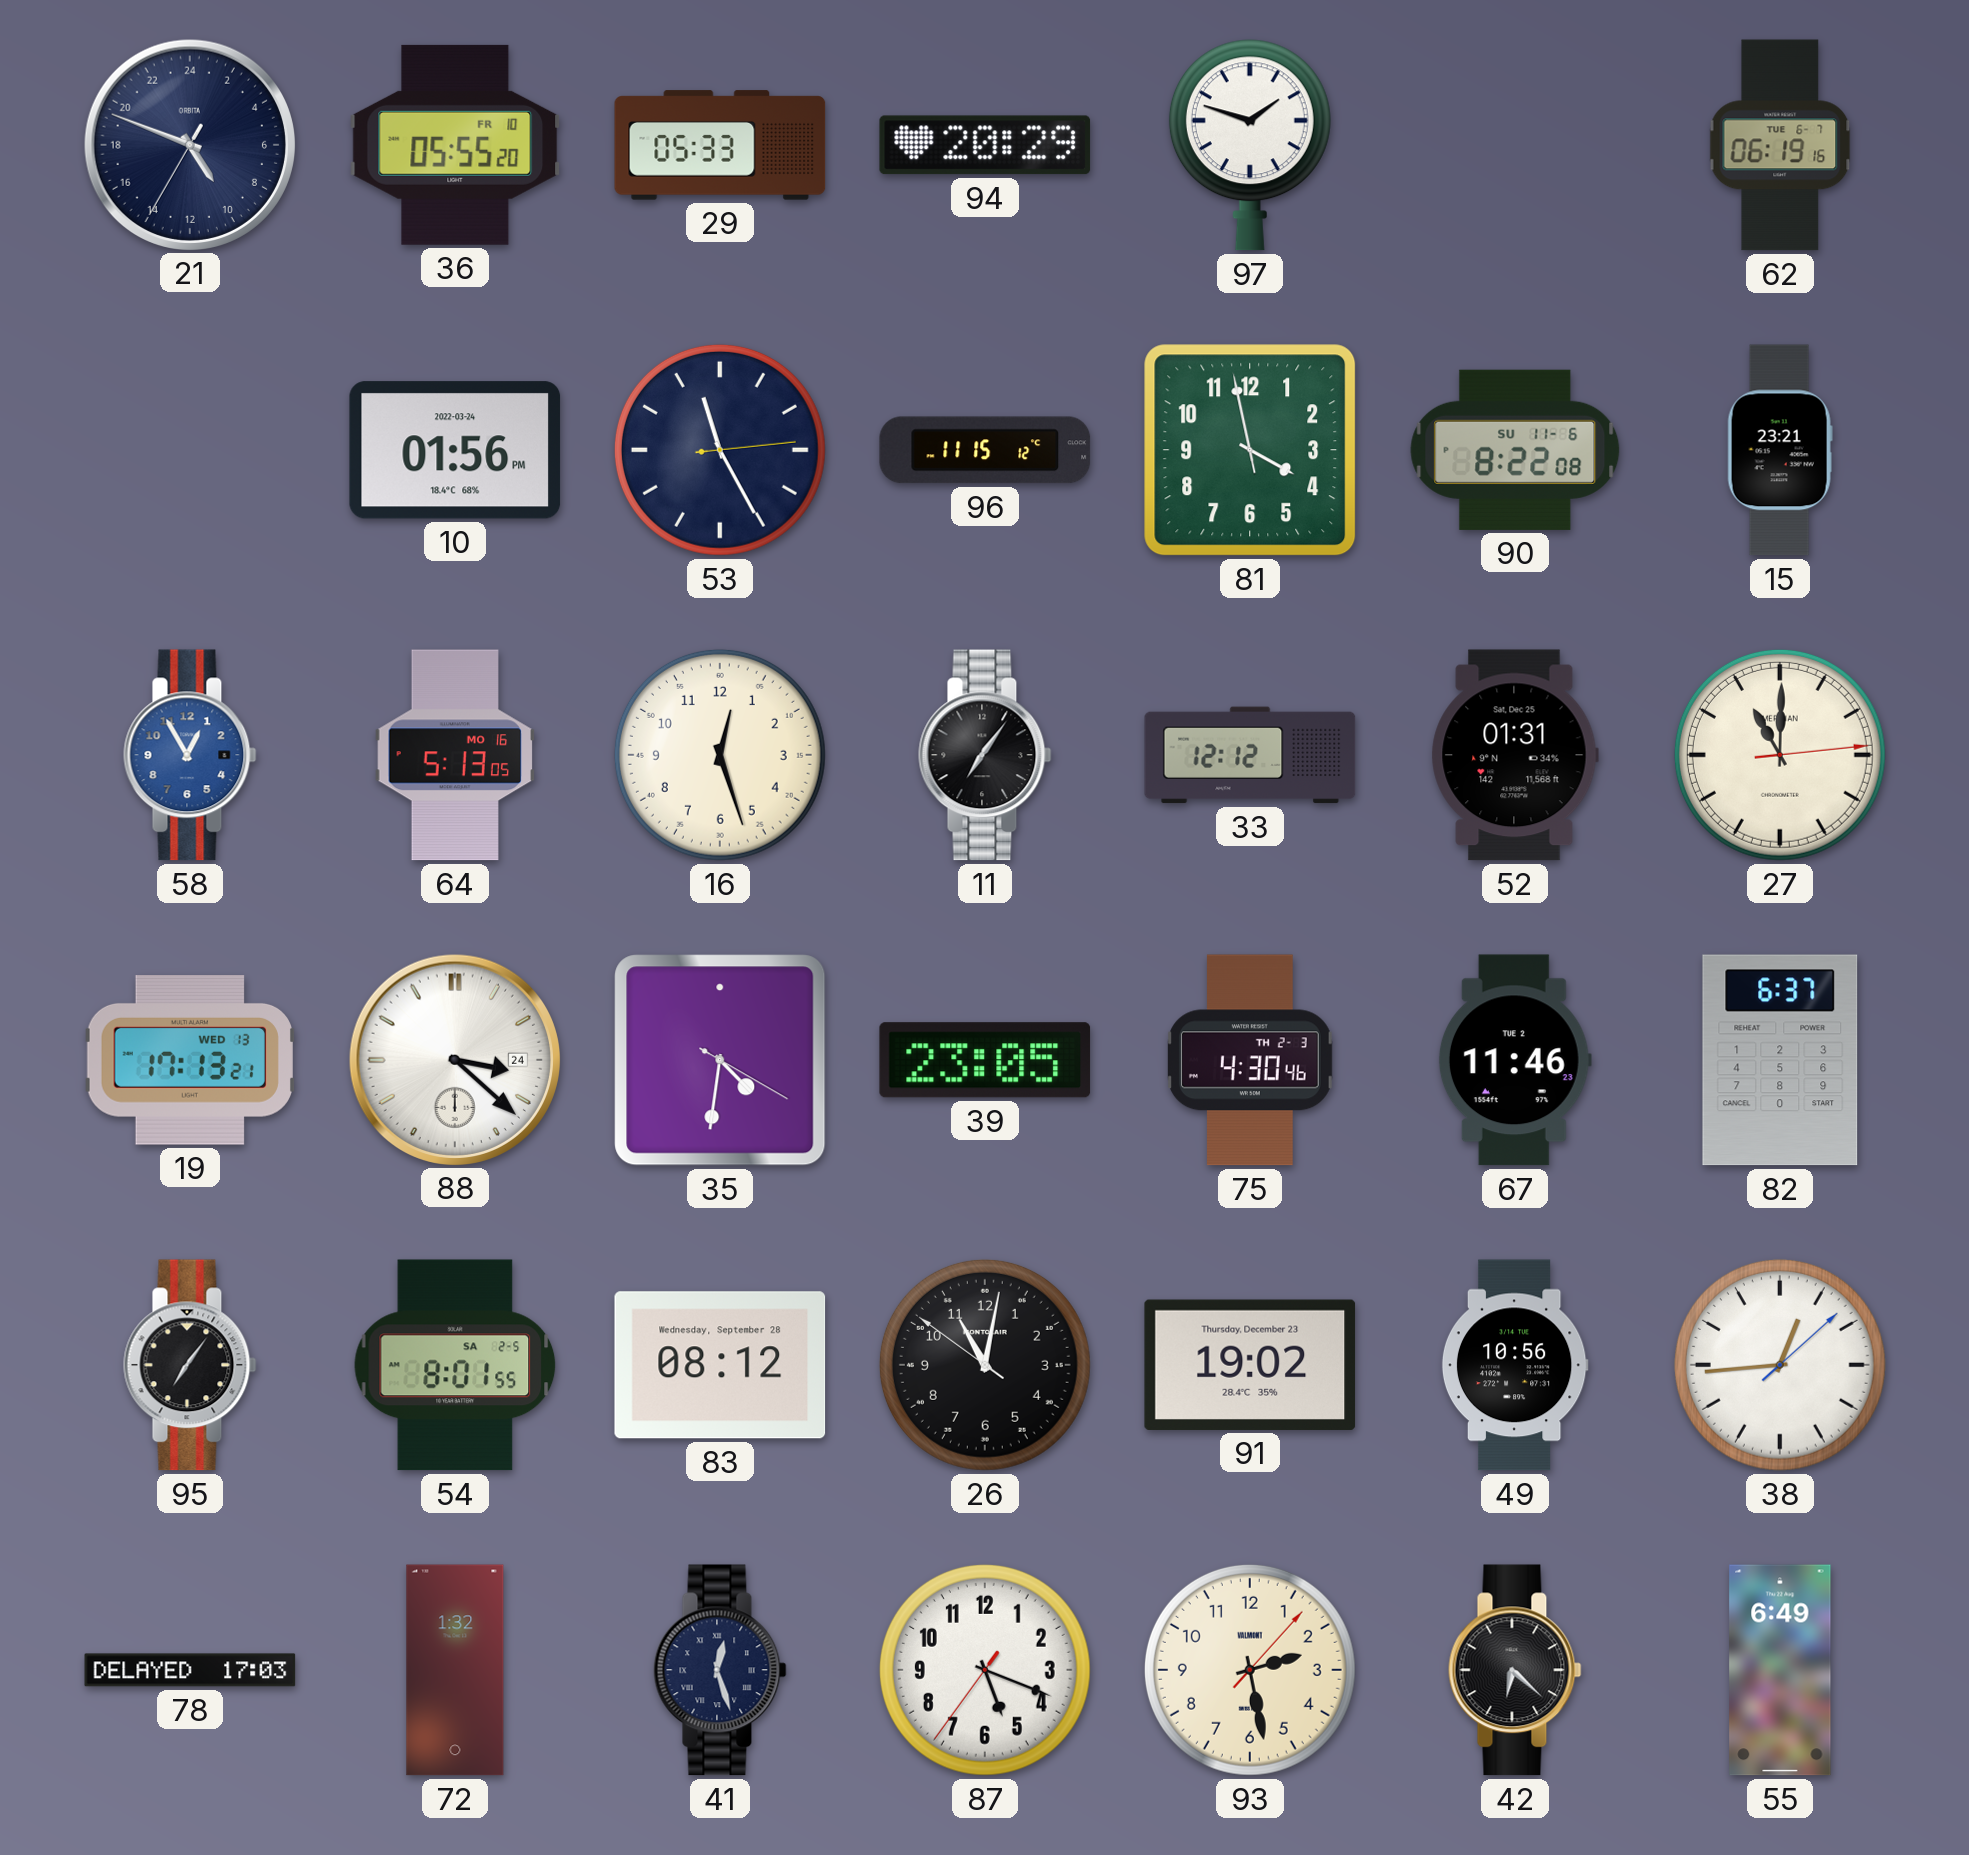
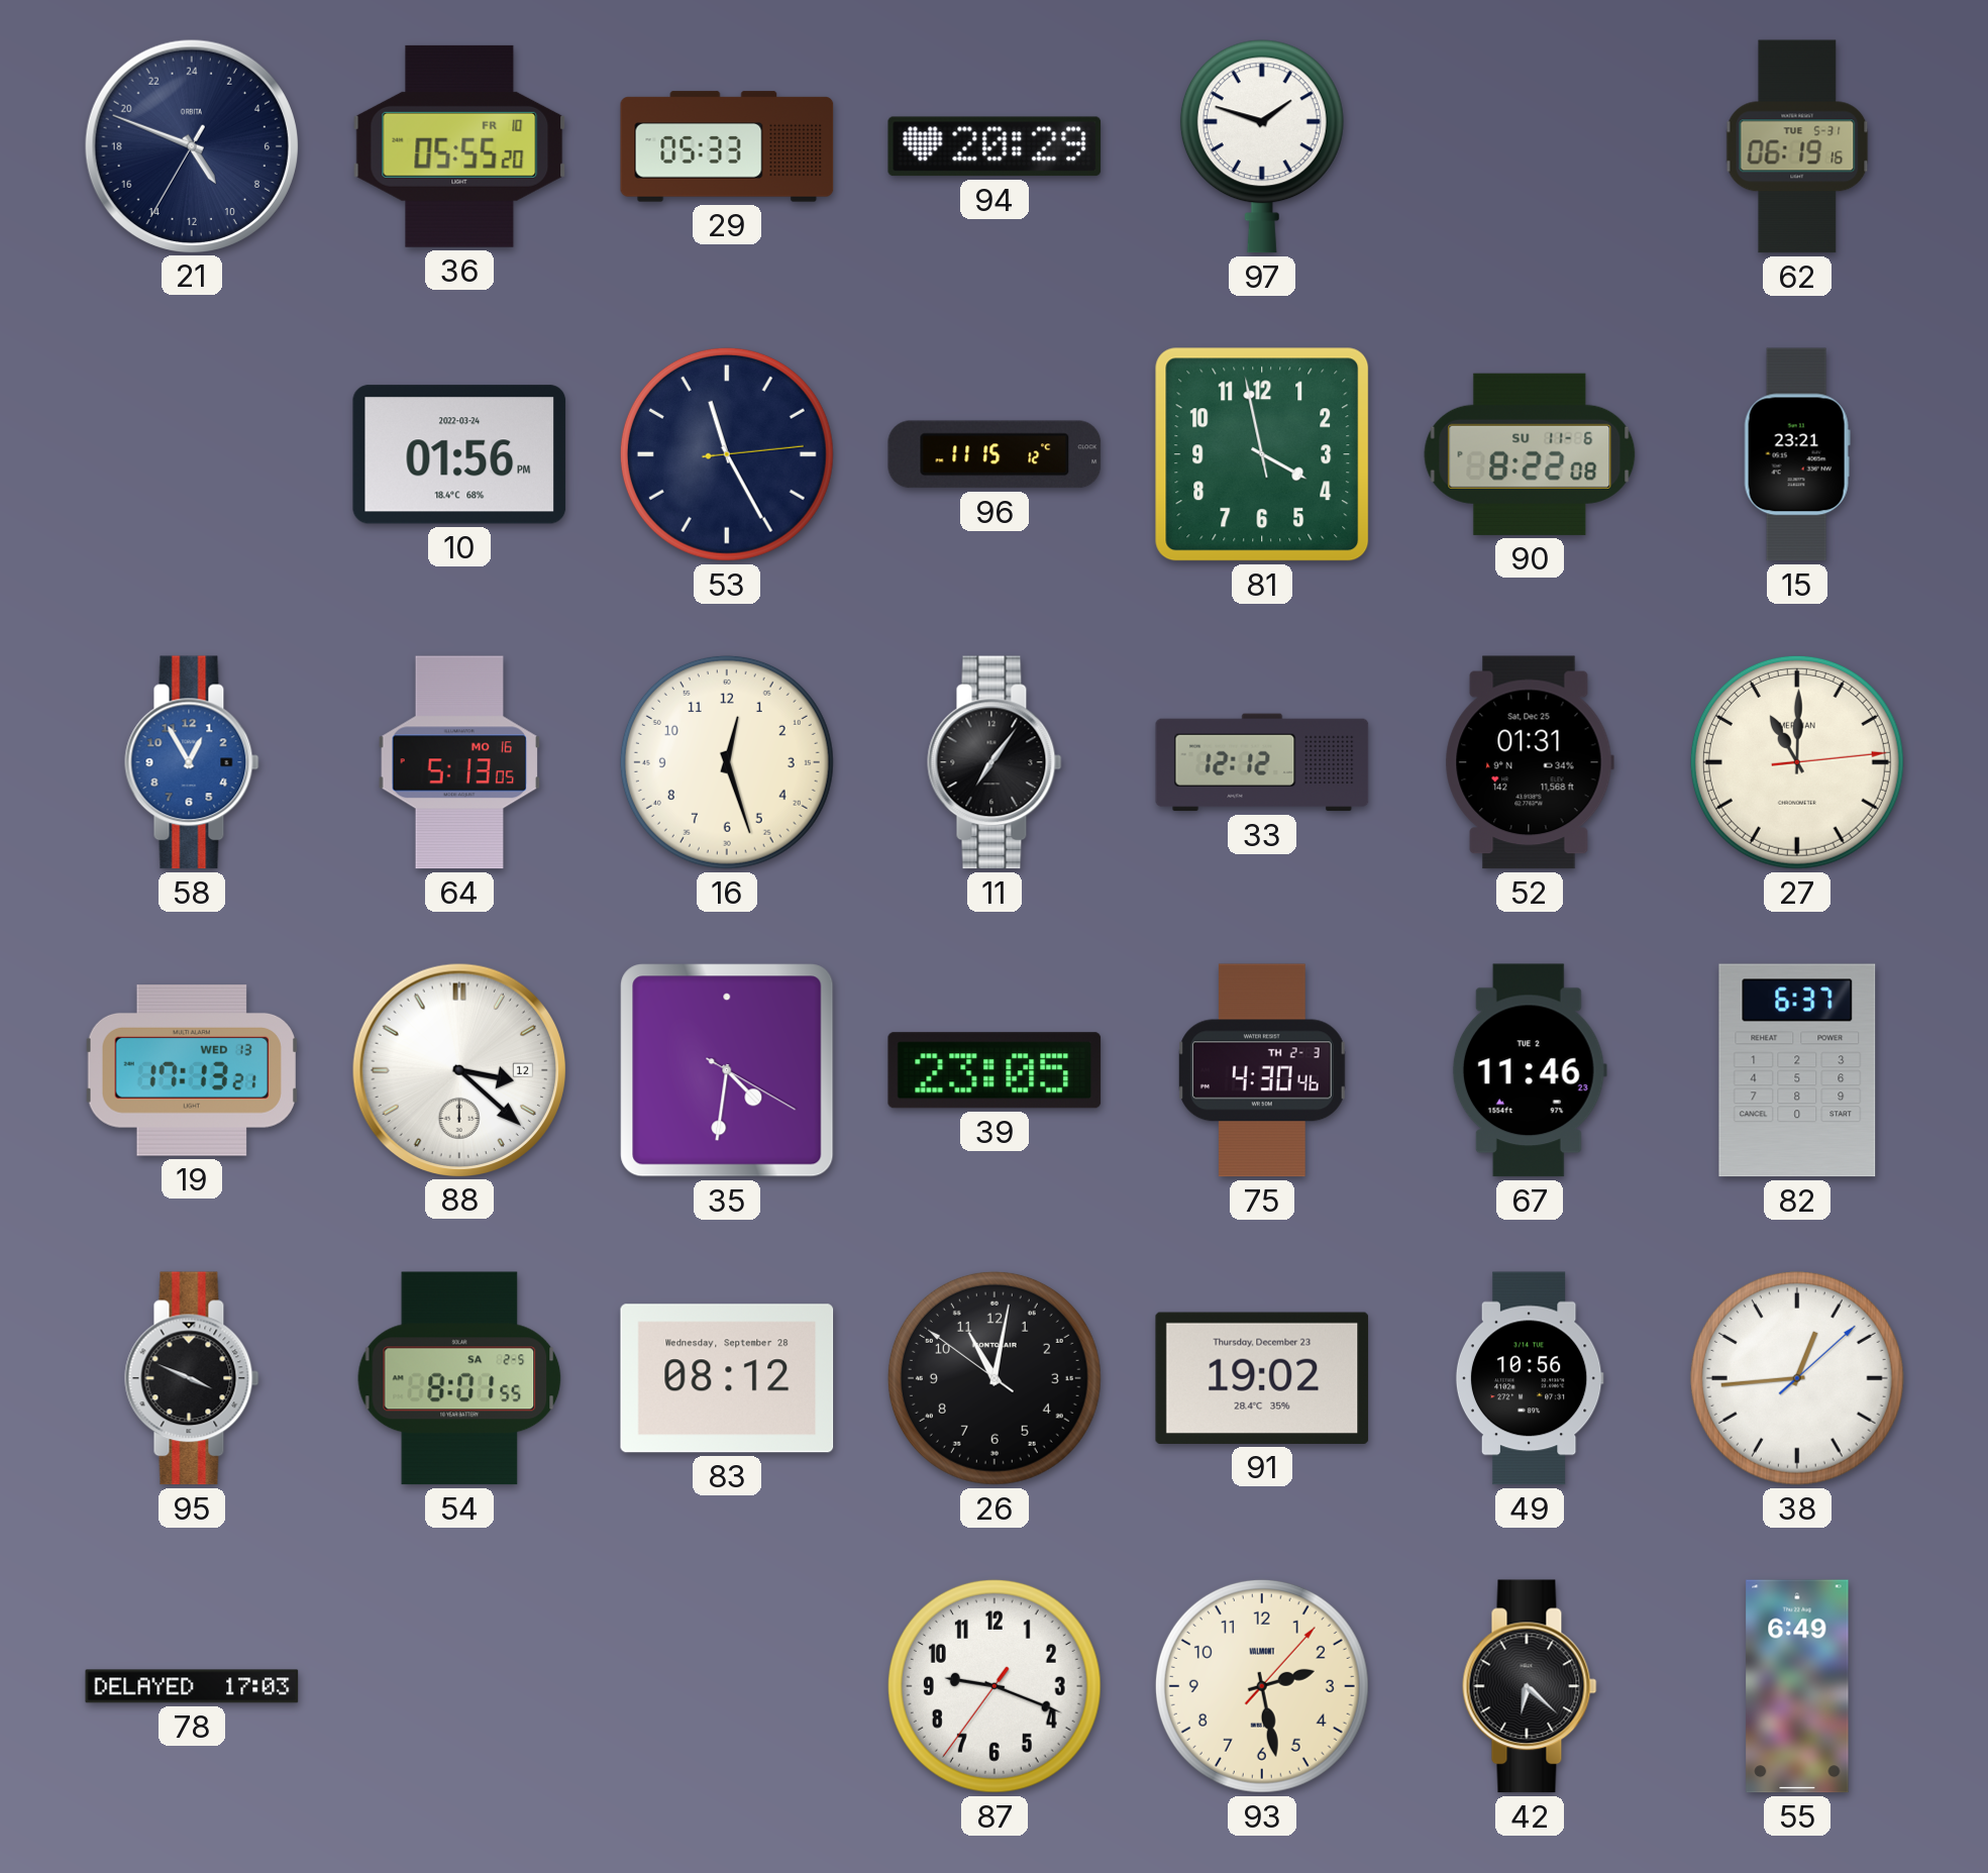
62 date: TUE 6-7 -> TUE 5-31 (1797, 146)
88 date: 24 -> 12 (458, 1069)
95: 7:06 -> 3:49 (192, 1378)
72: 1:32 -> none (455, 1670)
41: 12:27 -> none (720, 1670)
87: 5:18 -> 9:18 (995, 1686)
